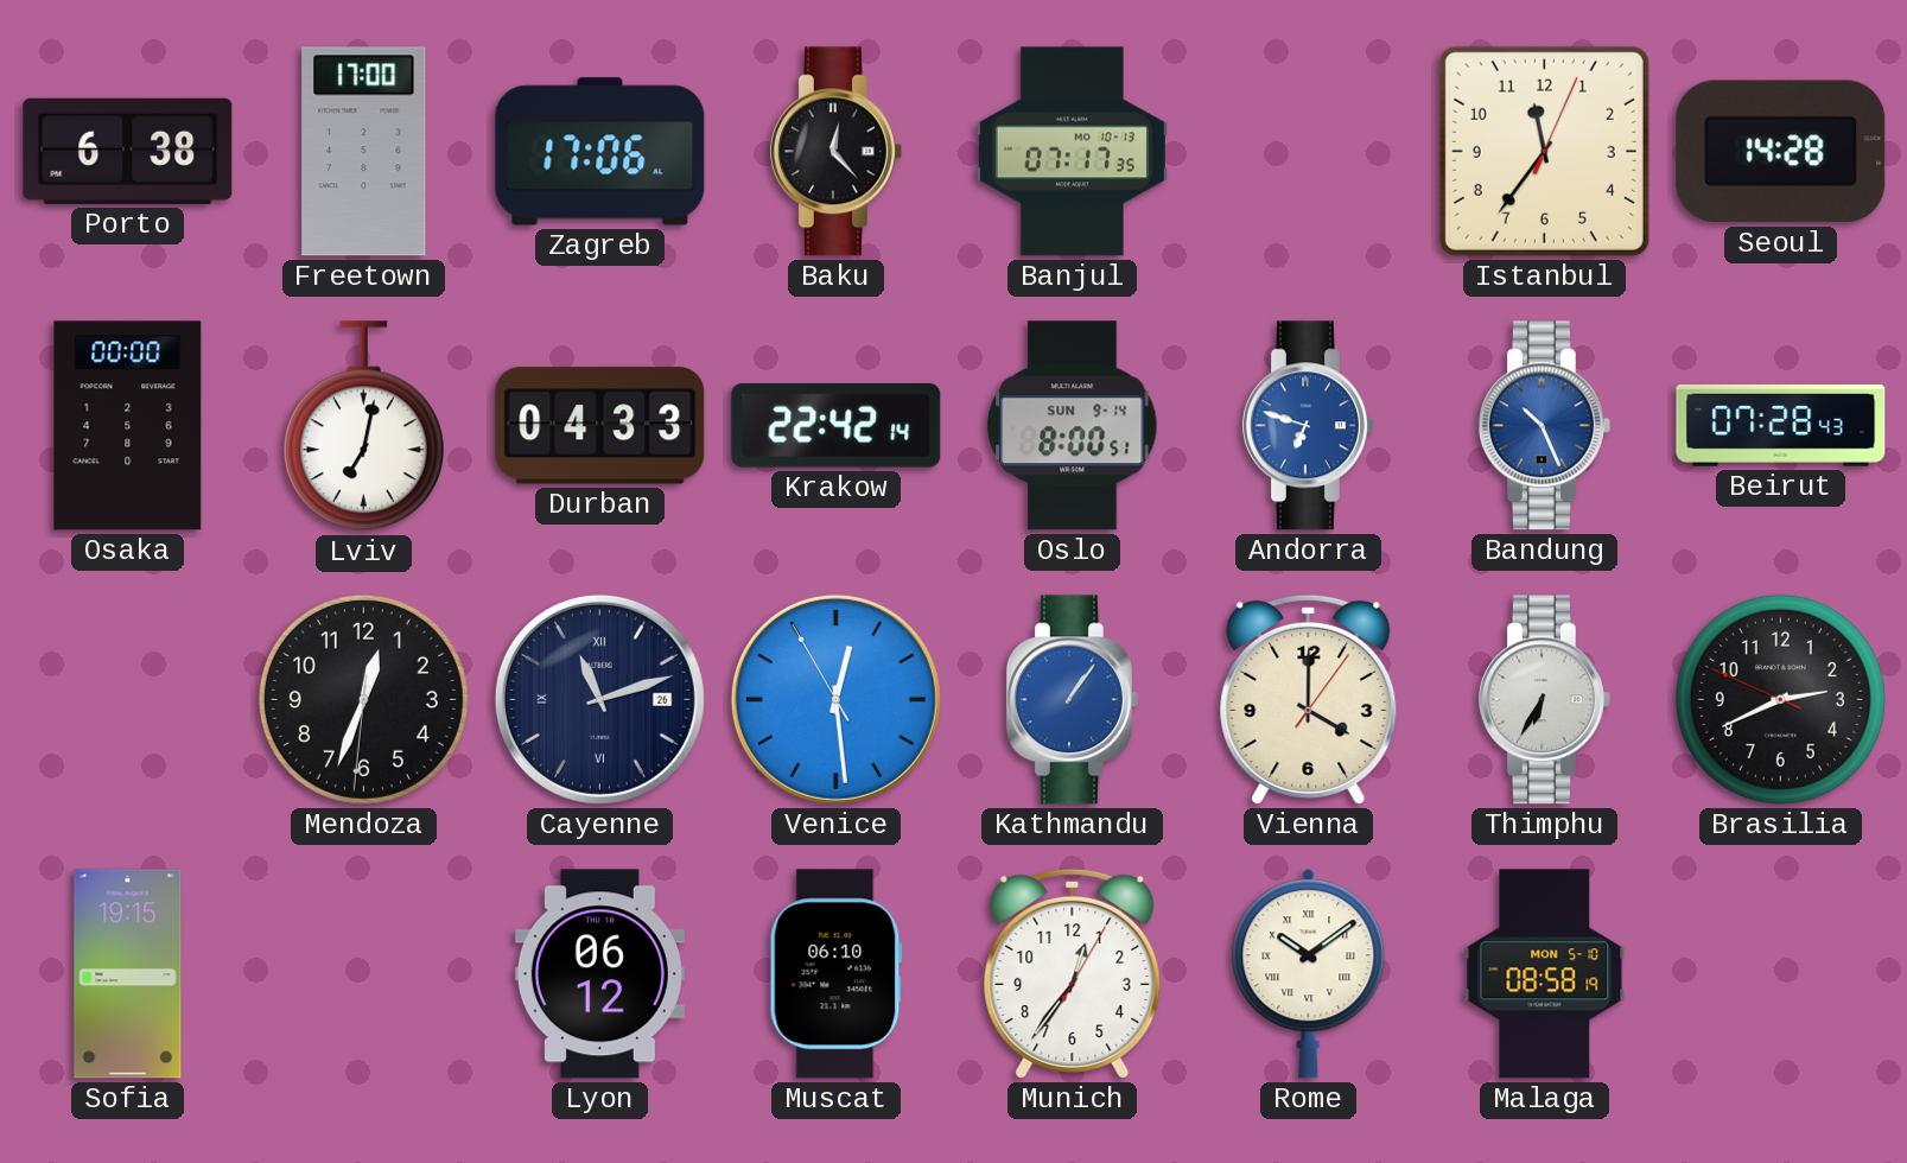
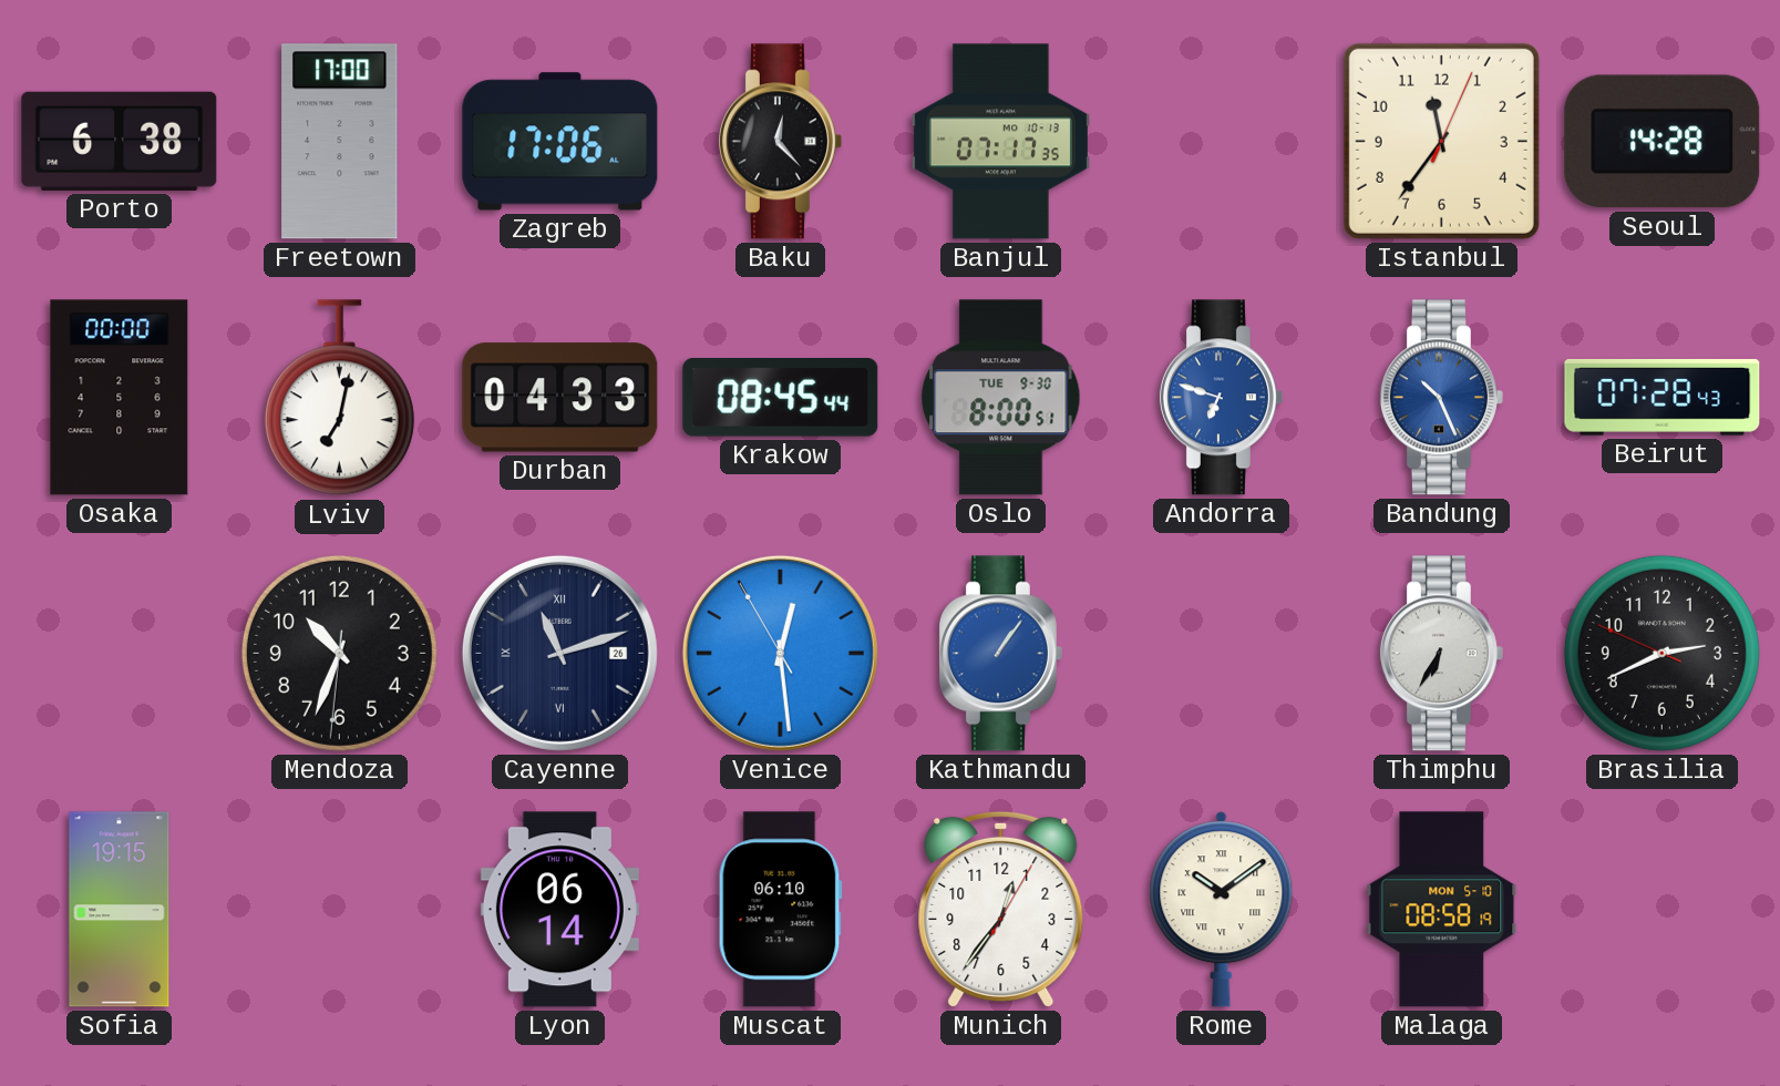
Krakow: 22:42 -> 08:45 (781, 398)
Oslo date: SUN 9-14 -> TUE 9-30 (1001, 398)
Mendoza: 12:33 -> 10:33 (339, 653)
Vienna: 4:00 -> none (1309, 699)
Lyon: 06:12 -> 06:14 (559, 910)
